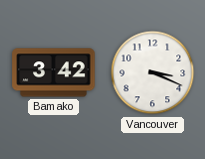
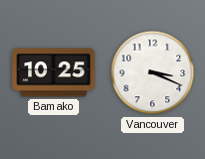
Bamako: 3:42 -> 10:25 (54, 73)
